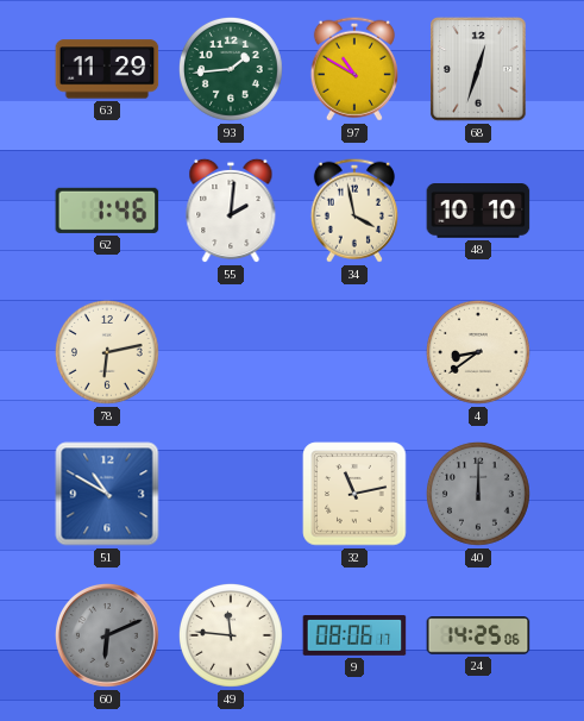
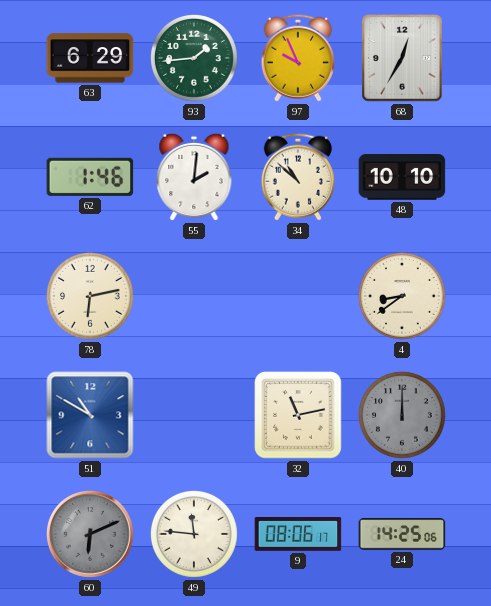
63: 11:29 -> 6:29 (90, 58)
97: 10:50 -> 9:56 (298, 58)
68: 12:33 -> 12:35 (402, 58)
34: 3:58 -> 10:52 (298, 177)
